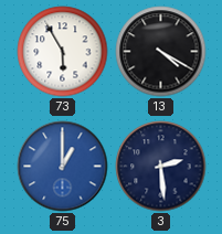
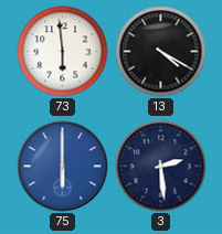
73: 5:55 -> 5:59 (63, 52)
75: 1:00 -> 6:00 (63, 167)
